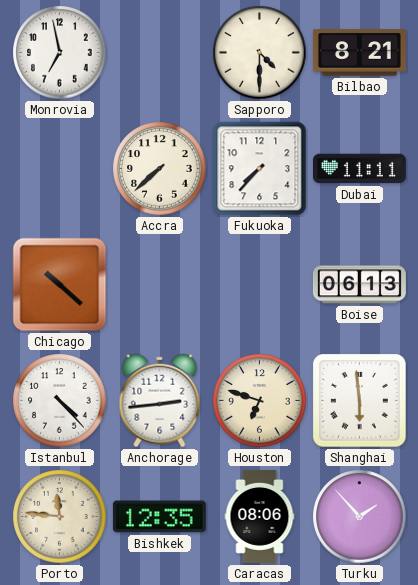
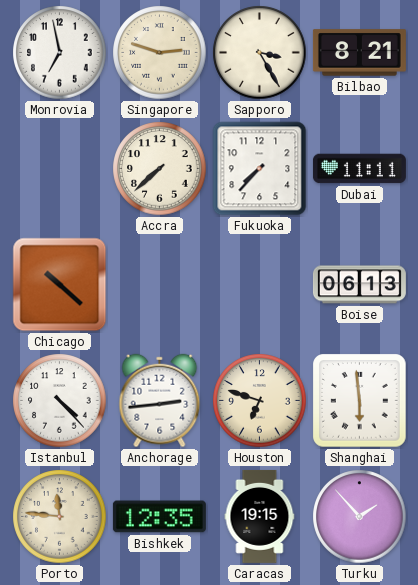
Singapore: none -> 2:48 (160, 53)
Sapporo: 4:30 -> 3:25 (260, 53)
Caracas: 08:06 -> 19:15 (260, 516)
